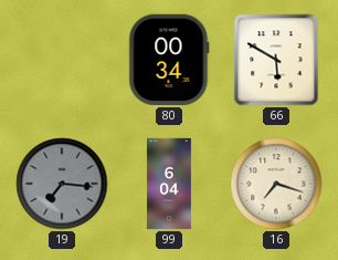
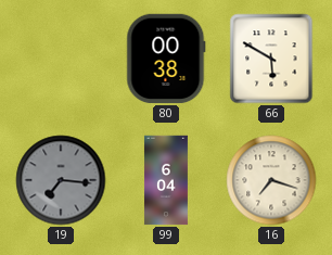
80: 00:34 -> 00:38 (166, 59)
